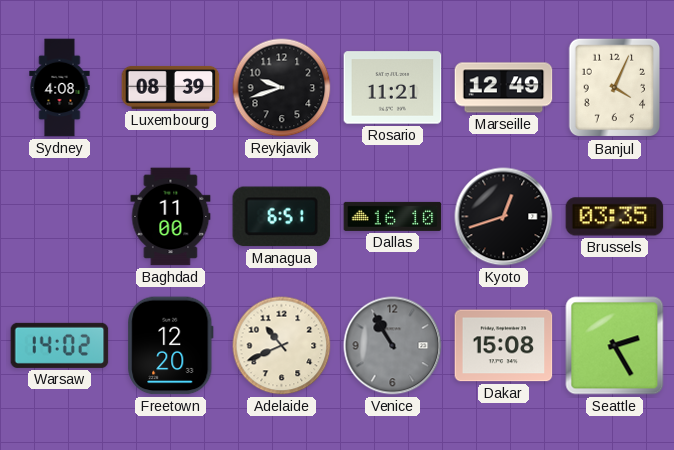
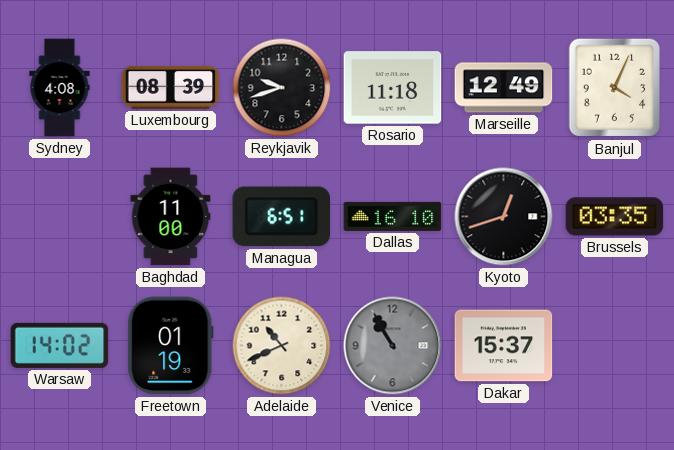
Rosario: 11:21 -> 11:18 (393, 88)
Freetown: 12:20 -> 01:19 (171, 346)
Dakar: 15:08 -> 15:37 (504, 346)
Seattle: 2:25 -> none (615, 346)
